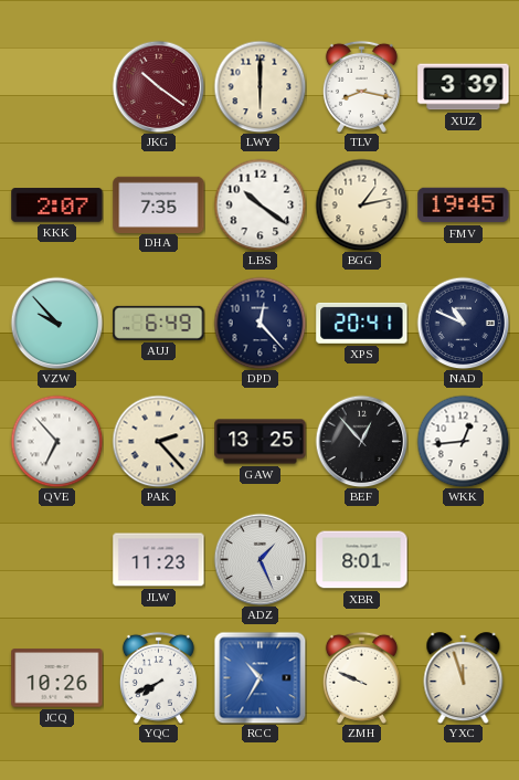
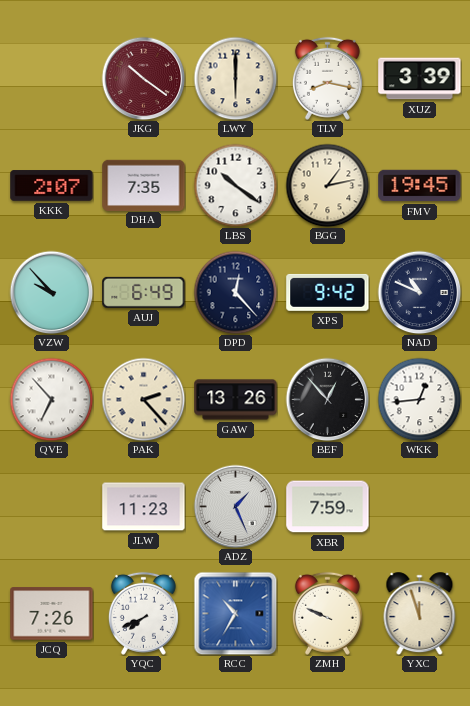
XPS: 20:41 -> 9:42 (328, 292)
GAW: 13:25 -> 13:26 (236, 400)
XBR: 8:01 -> 7:59 (328, 507)
JCQ: 10:26 -> 7:26 (52, 614)
